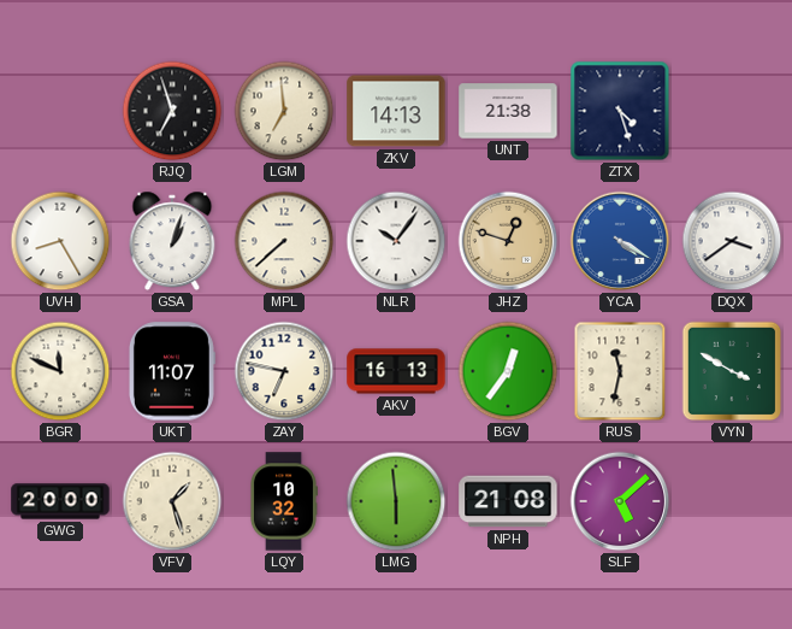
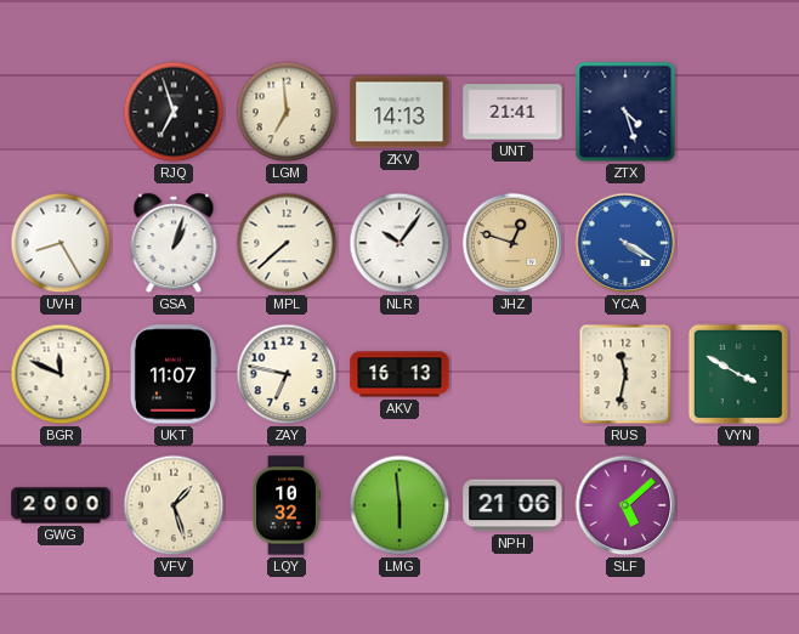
UNT: 21:38 -> 21:41 (512, 112)
DQX: 3:39 -> none (732, 241)
BGV: 12:36 -> none (508, 371)
NPH: 21:08 -> 21:06 (512, 505)
